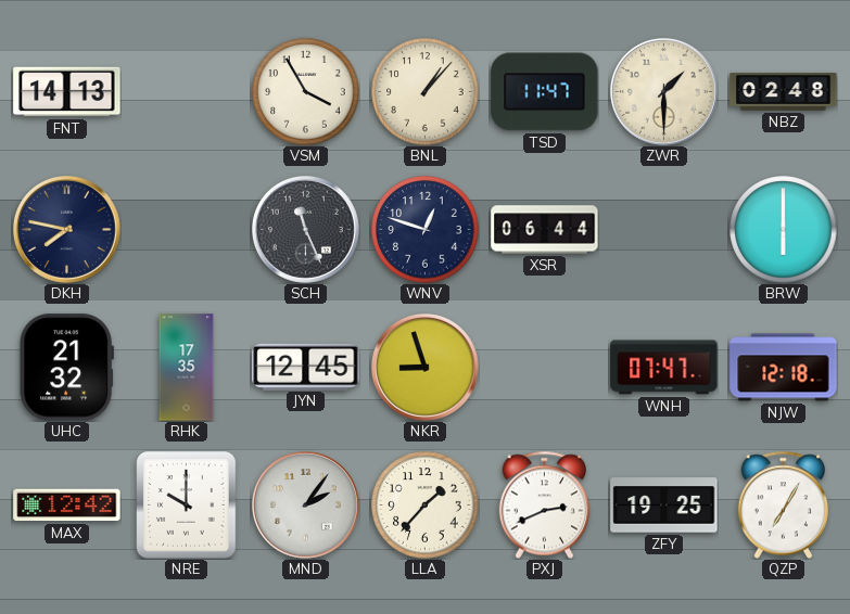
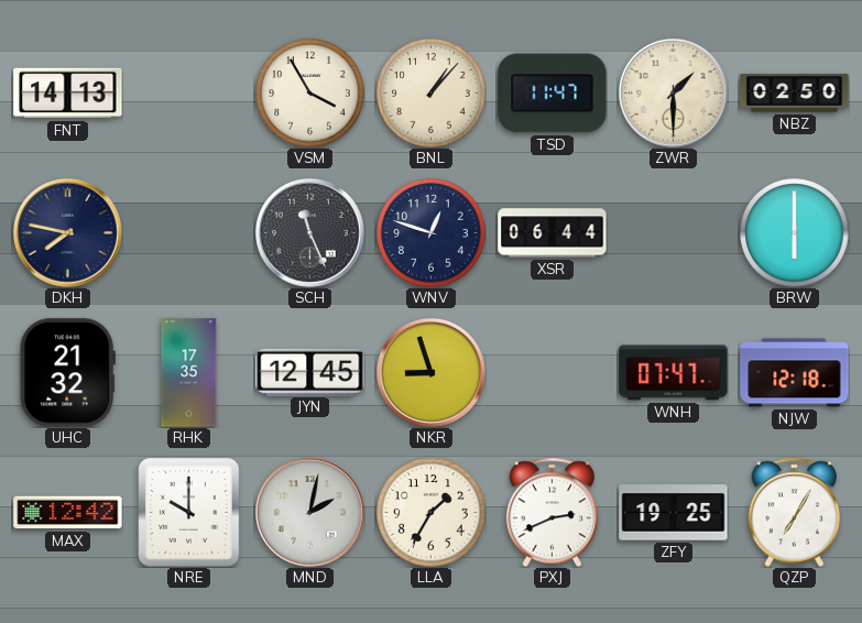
NBZ: 02:48 -> 02:50 (795, 94)
MND: 2:06 -> 2:02 (310, 513)
LLA: 1:37 -> 1:35 (432, 513)
